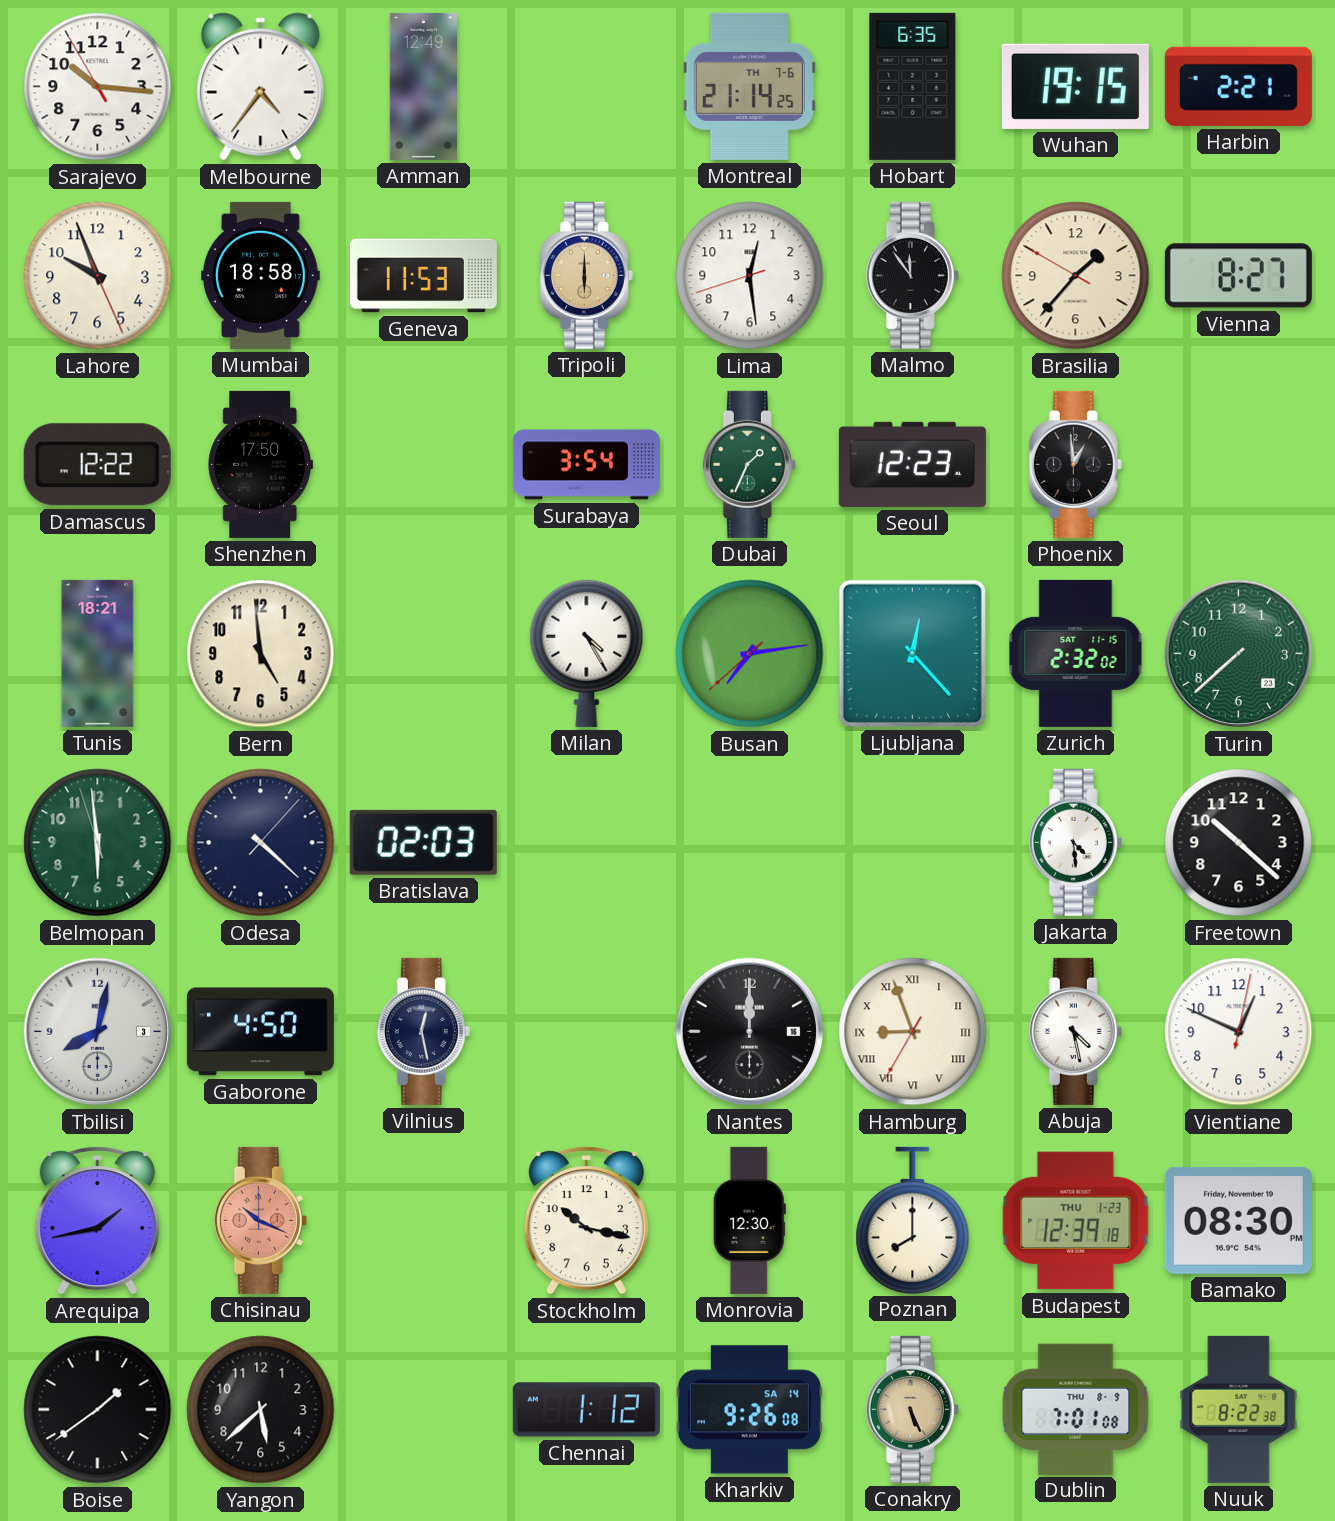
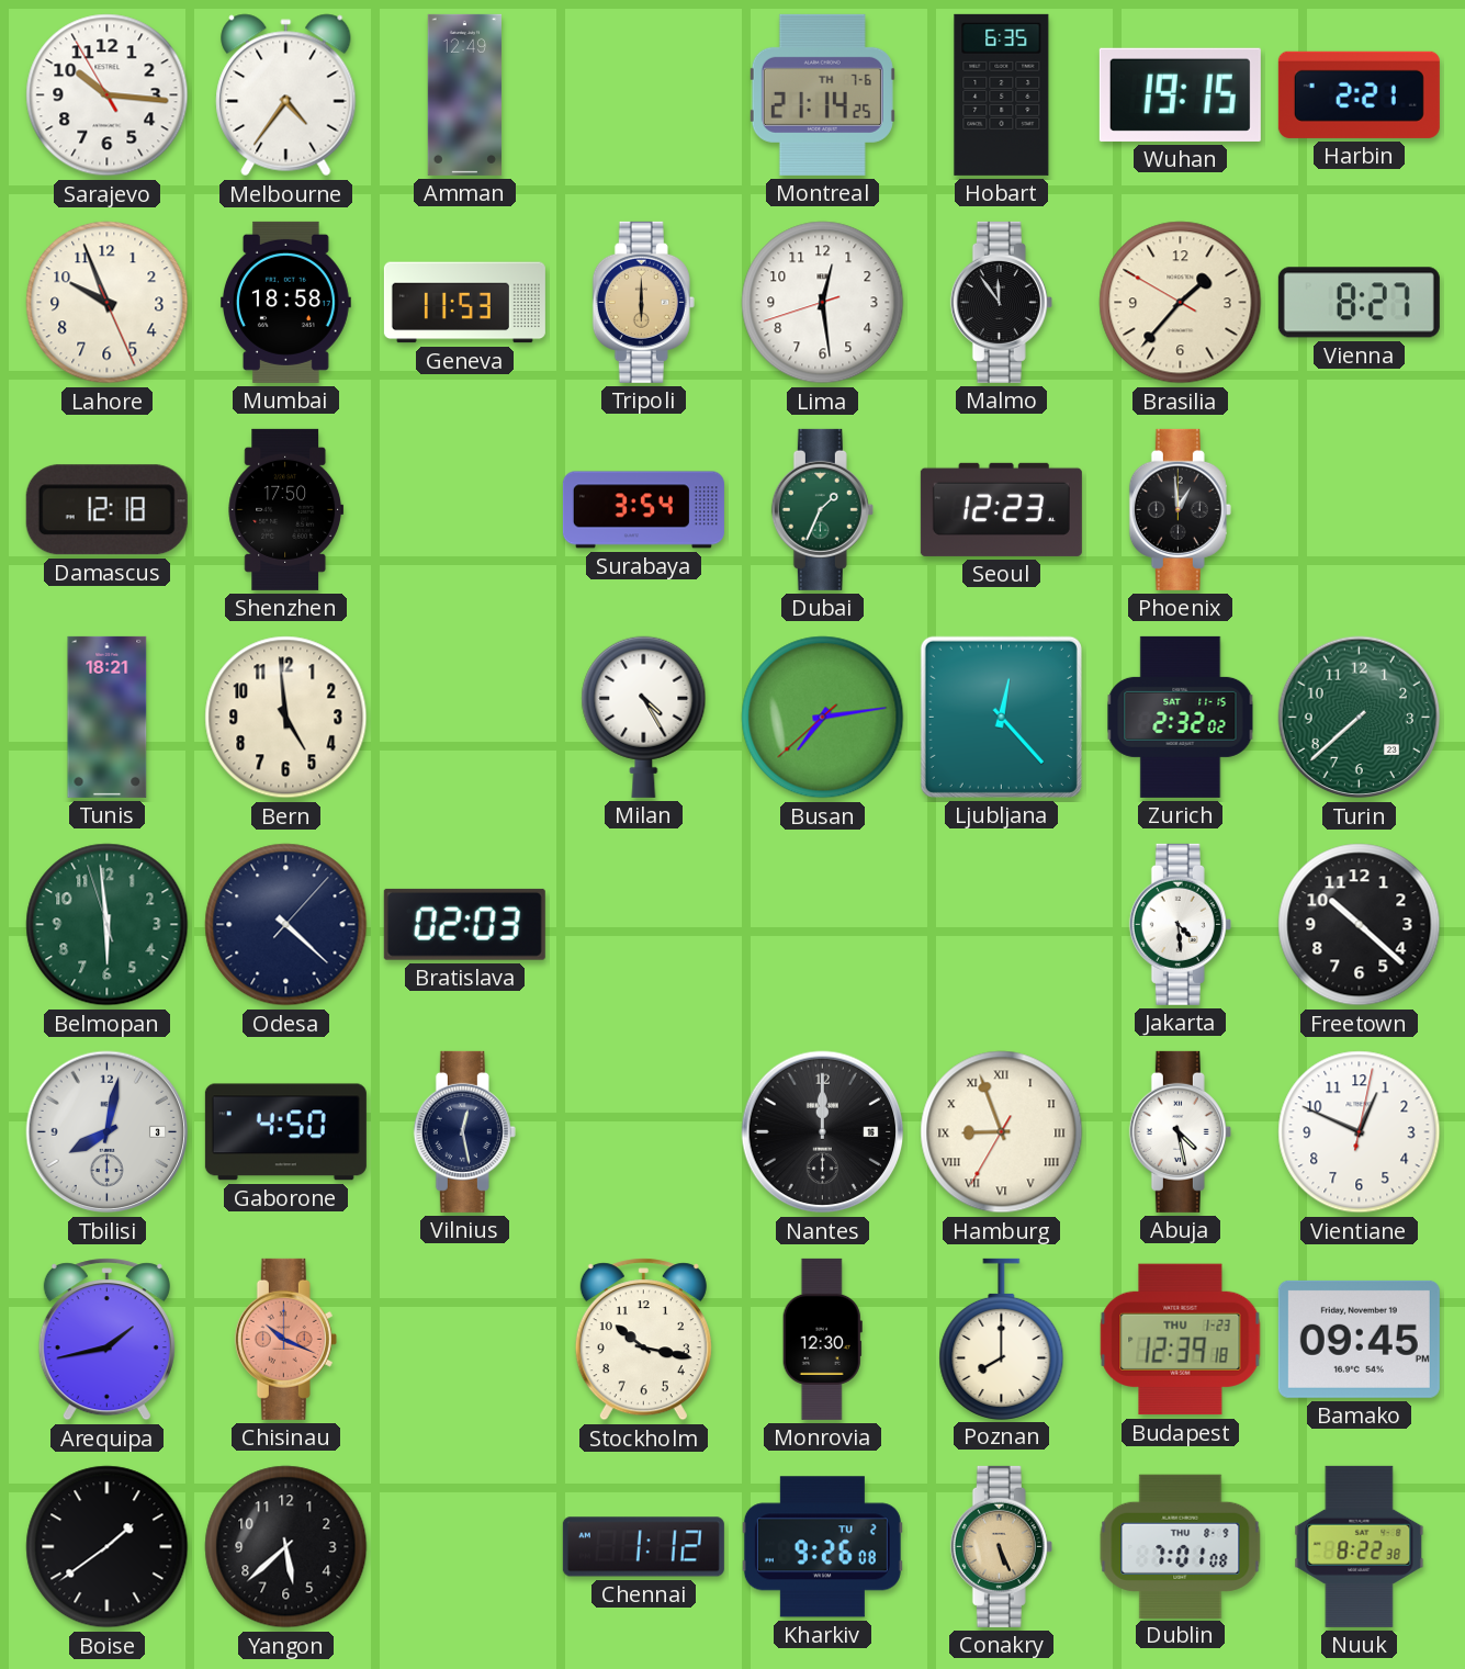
Damascus: 12:22 -> 12:18 (106, 510)
Bamako: 08:30 -> 09:45 (1359, 1339)
Kharkiv date: SA 14 -> TU 2 (822, 1547)
